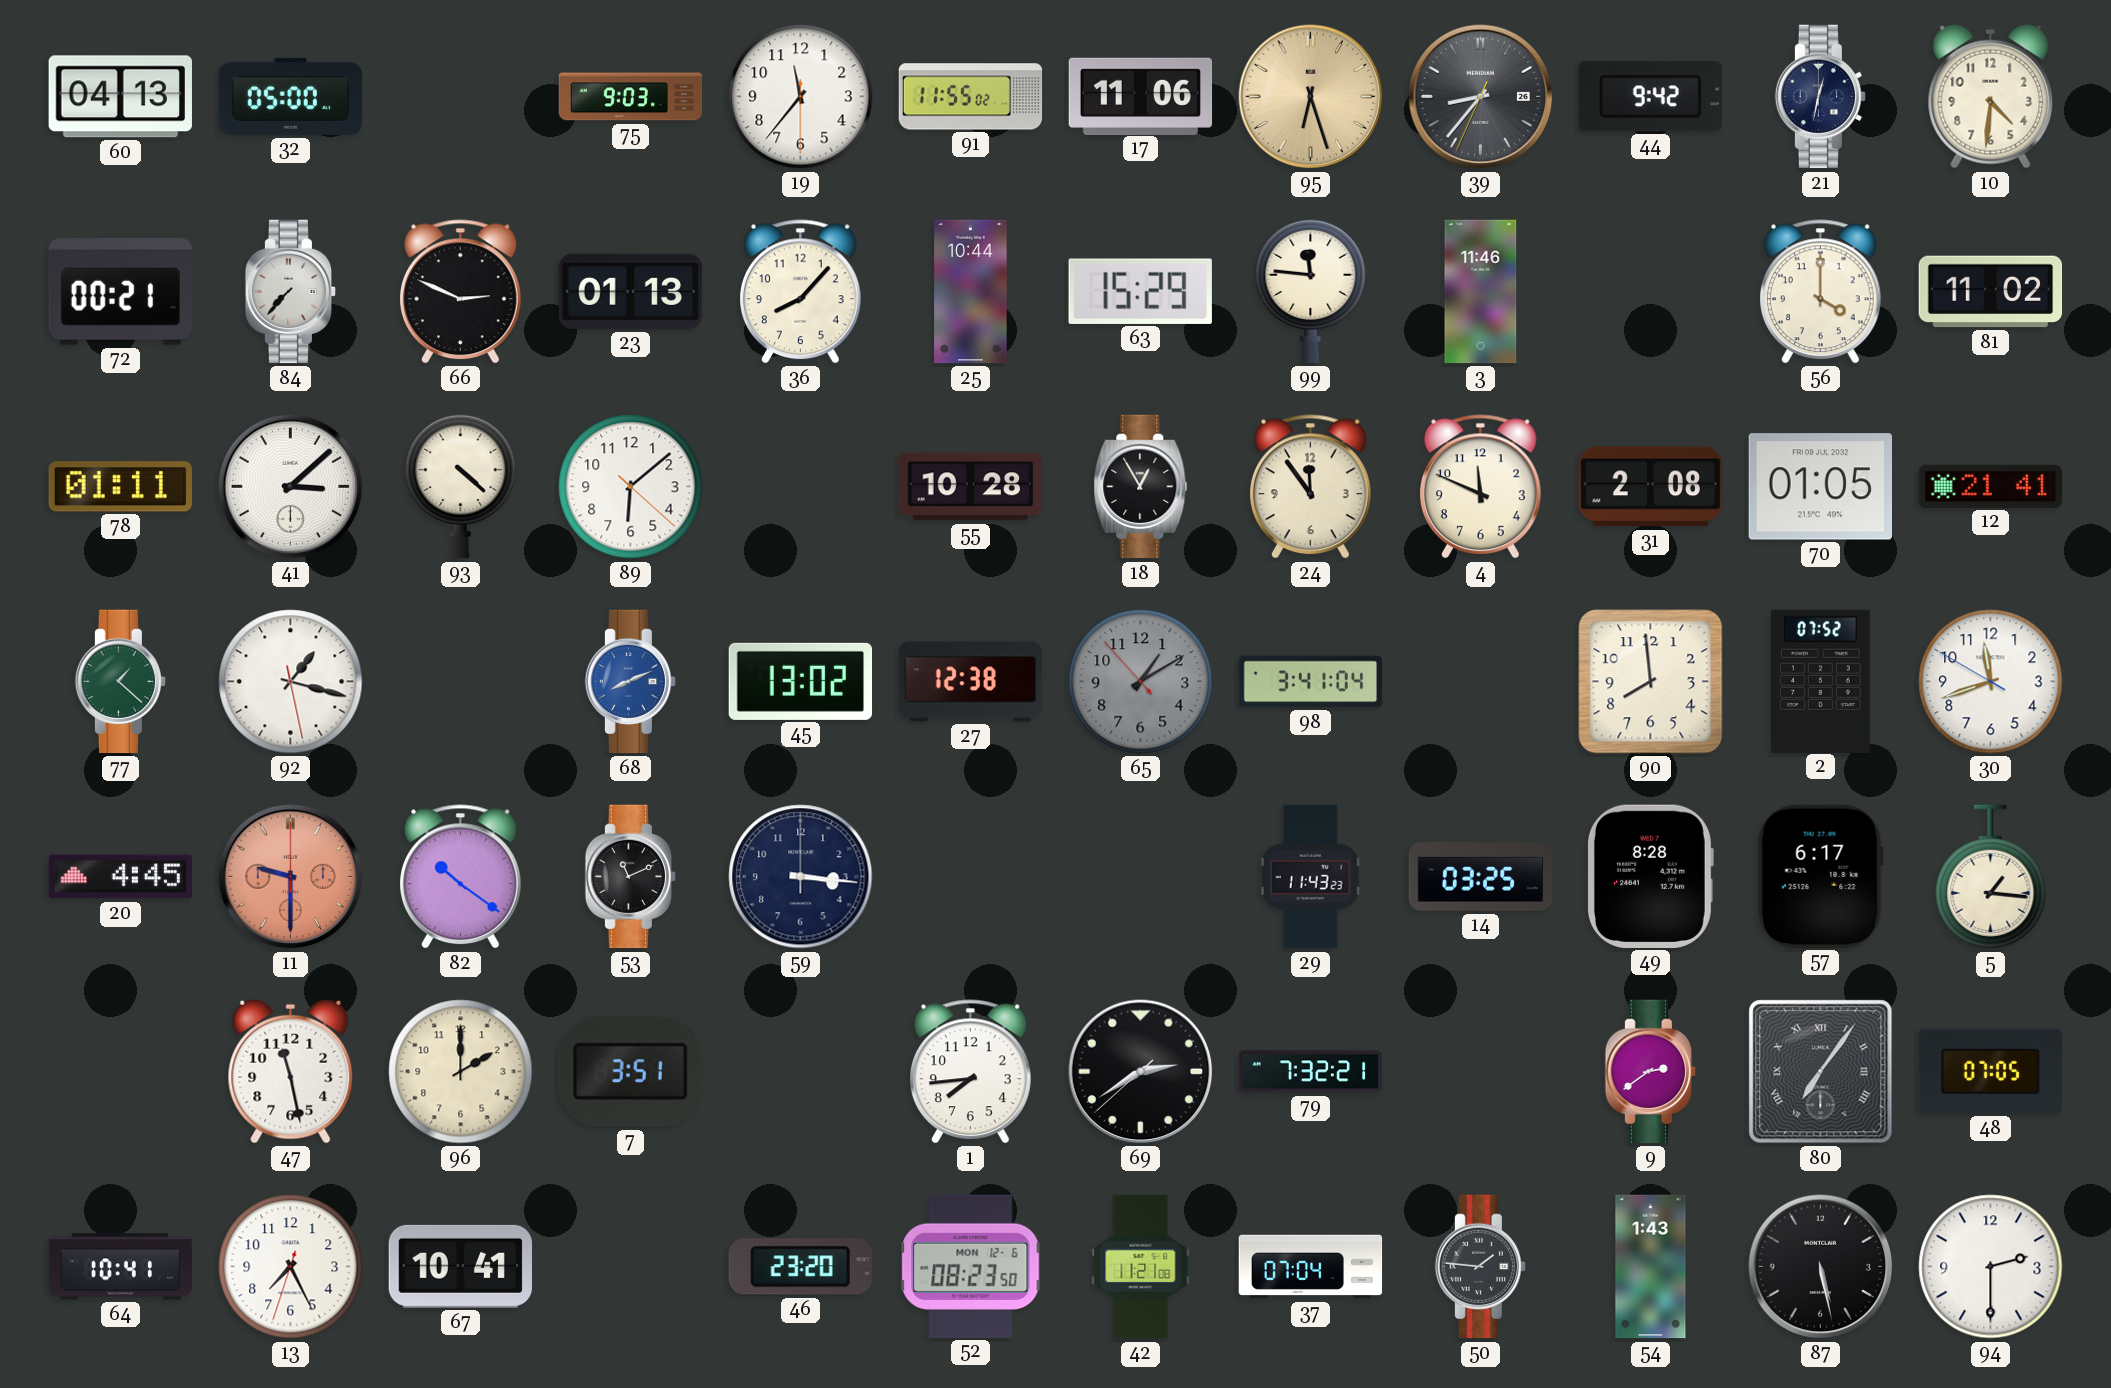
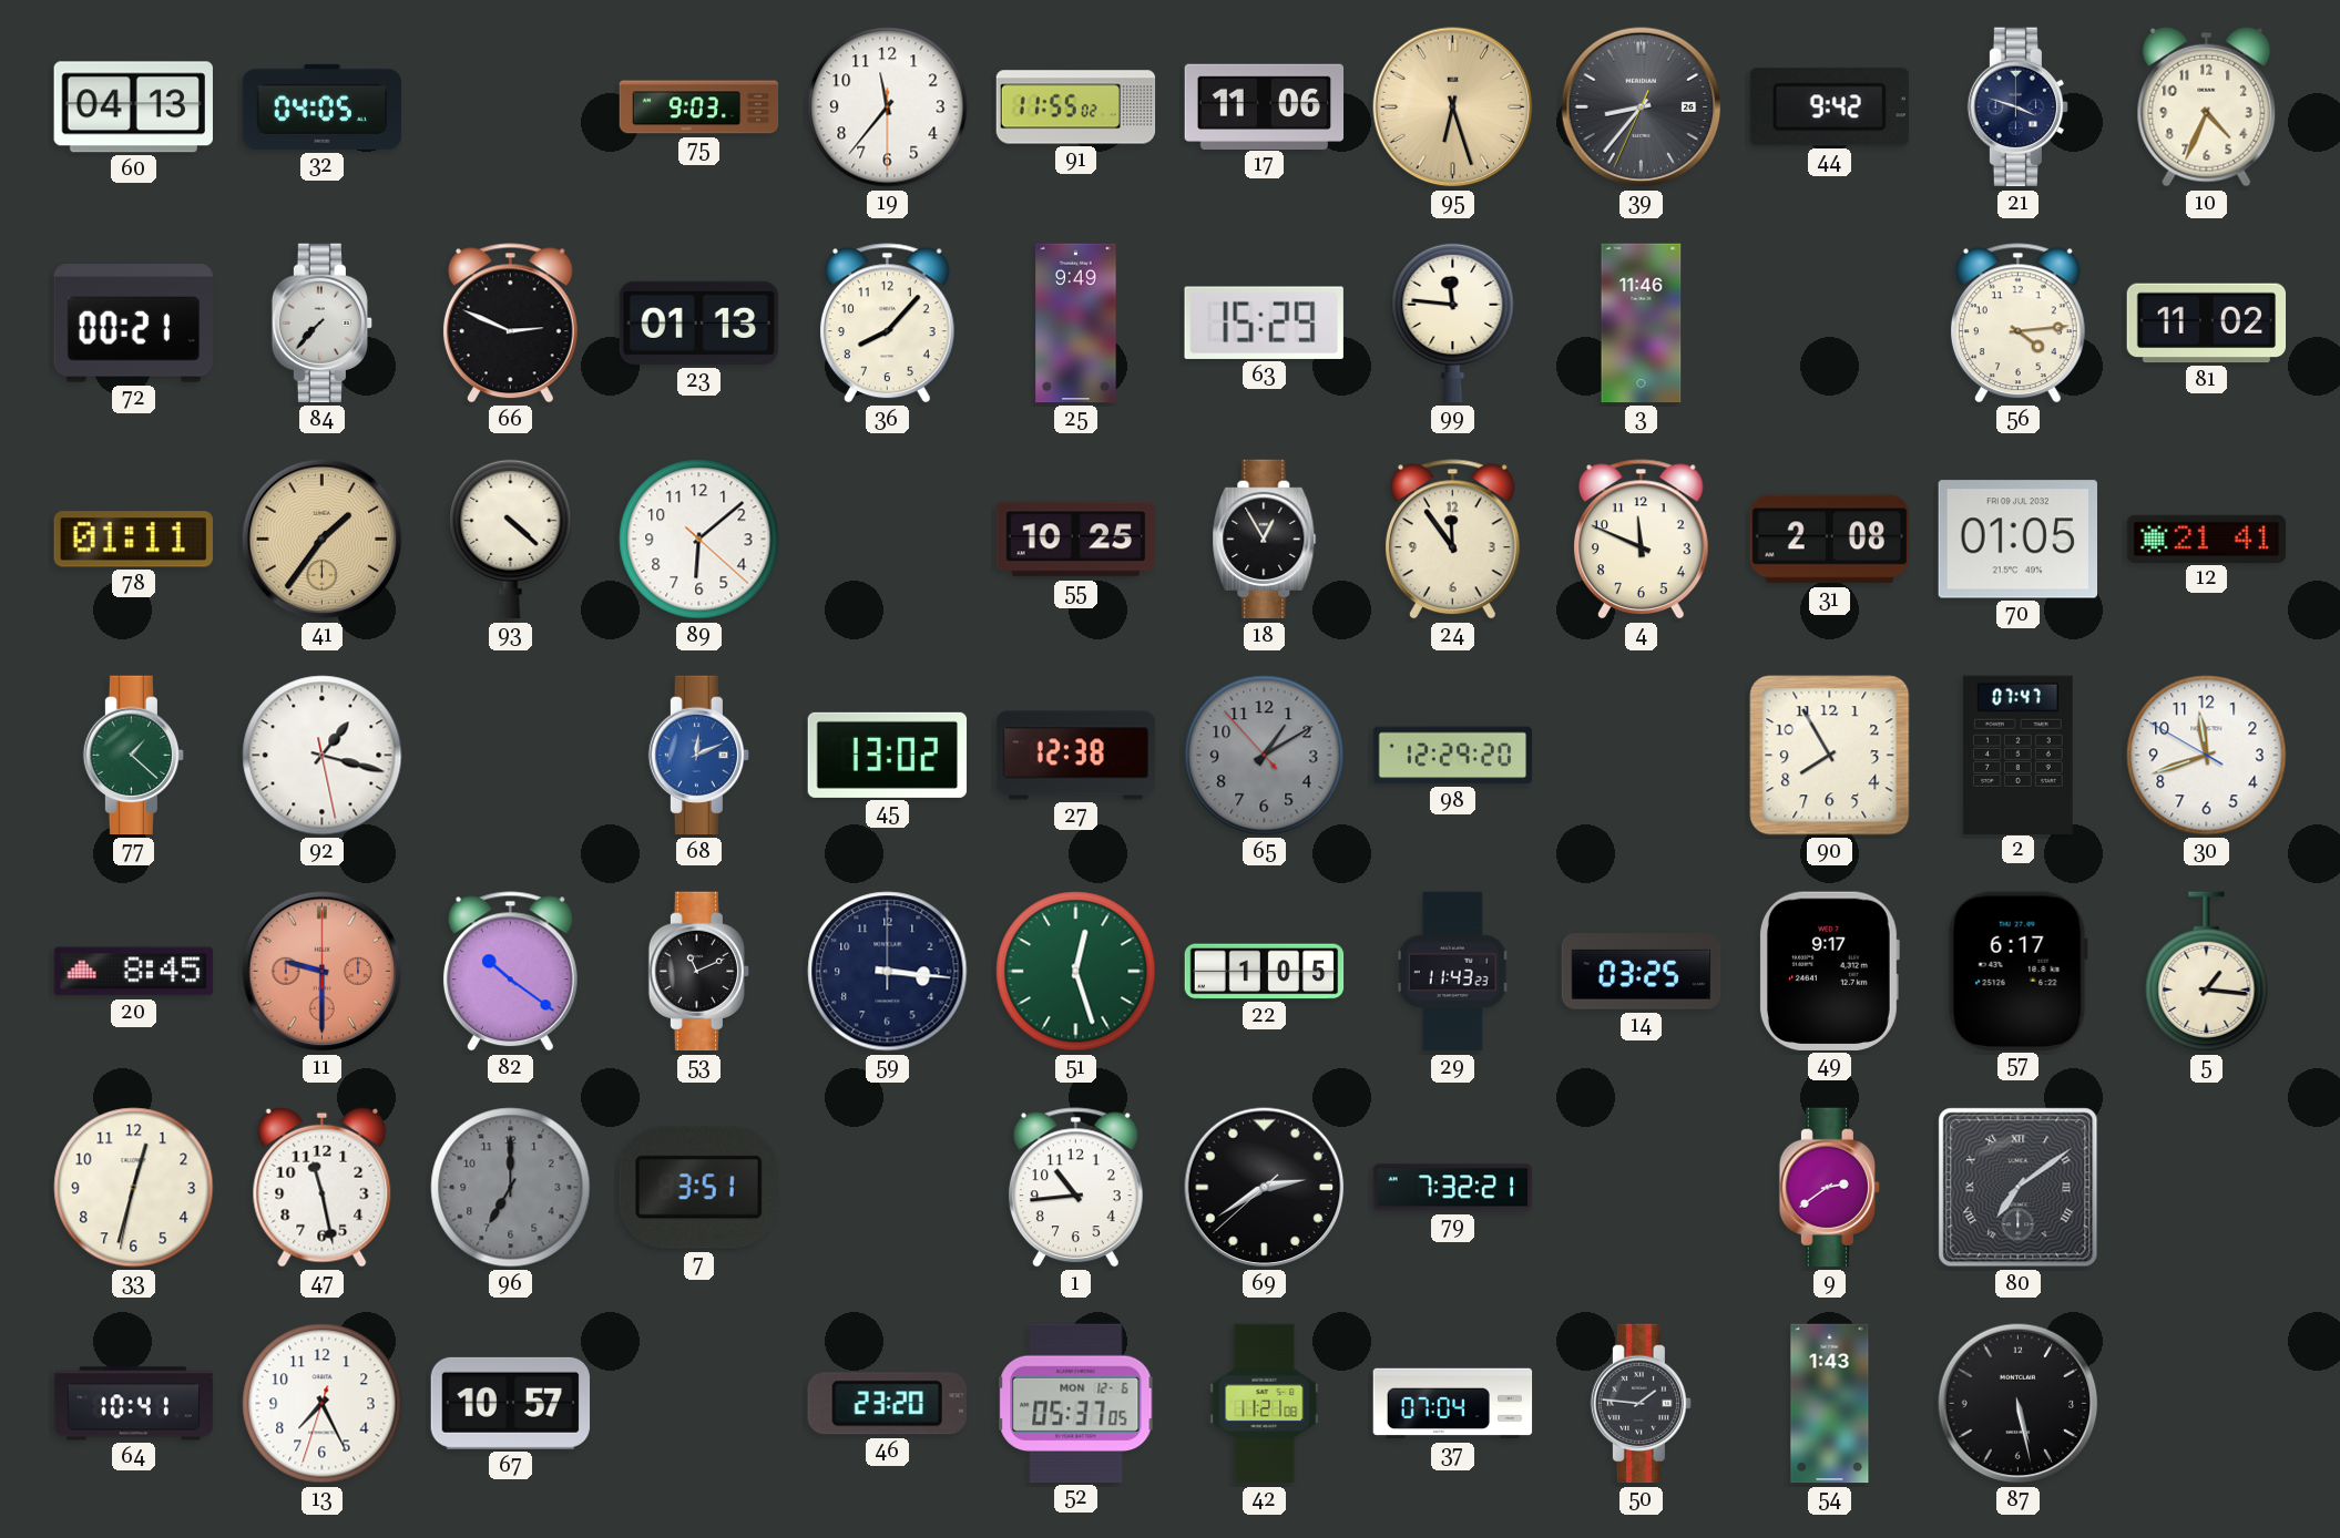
32: 05:00 -> 04:05 (321, 106)
21: 12:32 -> 3:48 (2019, 107)
10: 4:31 -> 4:34 (2207, 106)
25: 10:44 -> 9:49 (1076, 324)
56: 4:00 -> 4:14 (2017, 324)
41: 3:08 -> 1:36 (323, 540)
41 dial: white -> champagne (323, 540)
55: 10:28 -> 10:25 (1075, 540)
68: 8:11 -> 12:11 (699, 756)
98: 3:41 -> 12:29 (1453, 756)
90: 7:59 -> 7:55 (1830, 756)
2: 07:52 -> 07:47 (2017, 755)
20: 4:45 -> 8:45 (134, 972)
51: none -> 12:27 (1076, 972)
22: none -> 1:05 (1265, 972)
49: 8:28 -> 9:17 (1829, 971)
33: none -> 12:32 (134, 1188)
96: 2:00 -> 7:00 (511, 1188)
96 dial: cream -> grey (511, 1188)
1: 7:44 -> 10:44 (1075, 1188)
80: 7:06 -> 7:09 (2019, 1188)
48: 07:05 -> none (1990, 1071)
67: 10:41 -> 10:57 (511, 1403)
52: 08:23 -> 05:37 (1076, 1403)
94: 2:30 -> none (1991, 1267)
